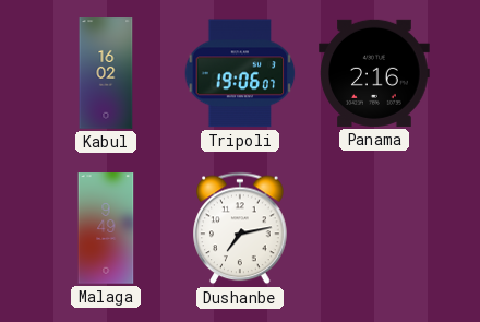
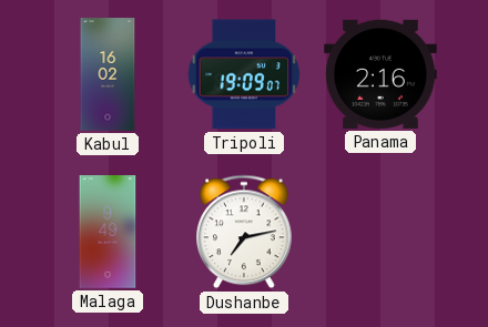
Tripoli: 19:06 -> 19:09 (244, 74)
